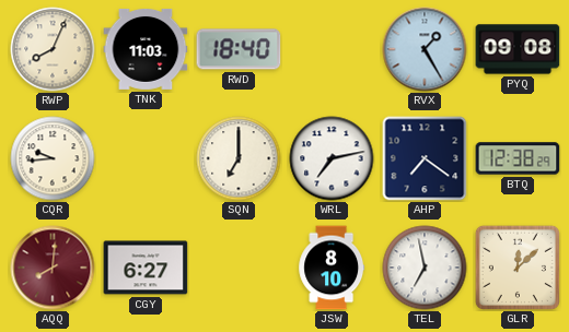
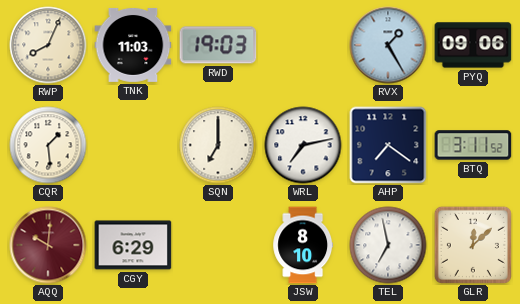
RWD: 18:40 -> 19:03 (218, 45)
PYQ: 09:08 -> 09:06 (473, 45)
CQR: 9:44 -> 1:29 (48, 145)
BTQ: 12:38 -> 3:11 (473, 145)
AQQ: 8:01 -> 10:01 (48, 245)
CGY: 6:27 -> 6:29 (133, 245)
